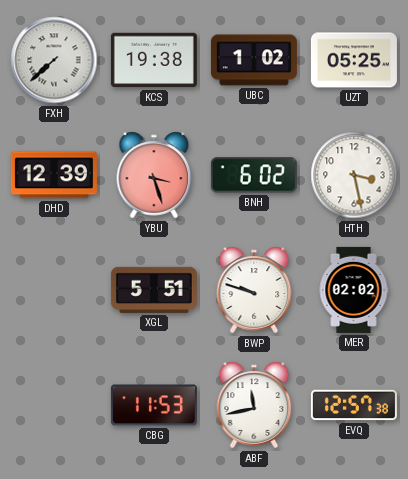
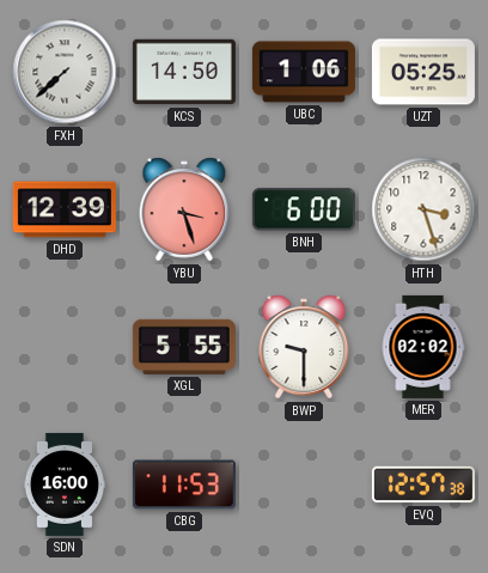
KCS: 19:38 -> 14:50 (184, 72)
UBC: 1:02 -> 1:06 (304, 72)
BNH: 6:02 -> 6:00 (304, 209)
HTH: 3:28 -> 3:27 (423, 209)
XGL: 5:51 -> 5:55 (184, 347)
BWP: 9:48 -> 9:30 (304, 347)
SDN: none -> 16:00 (63, 484)
ABF: 11:43 -> none (254, 405)
